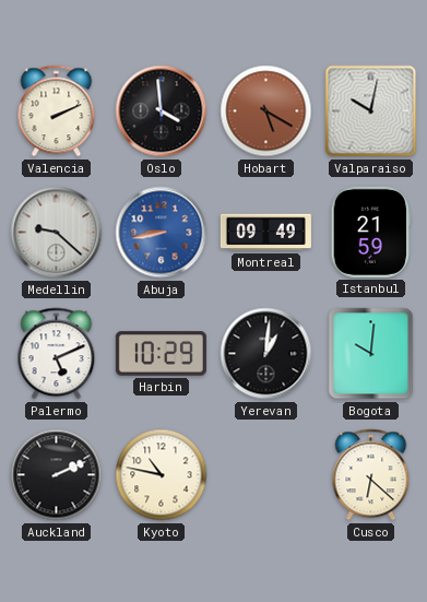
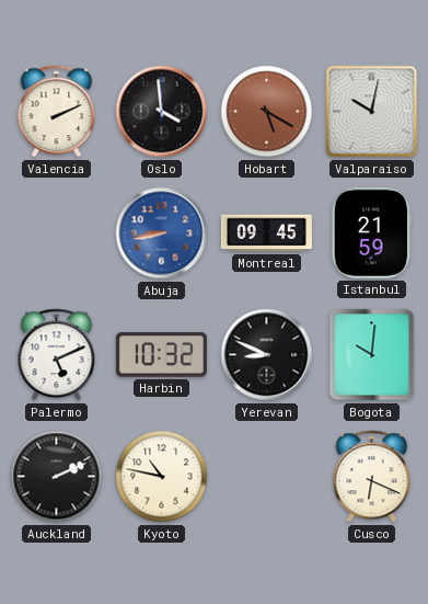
Medellin: 9:22 -> none (57, 233)
Montreal: 09:49 -> 09:45 (266, 233)
Harbin: 10:29 -> 10:32 (161, 355)
Yerevan: 1:01 -> 8:49 (267, 355)
Cusco: 6:22 -> 6:19 (372, 477)
